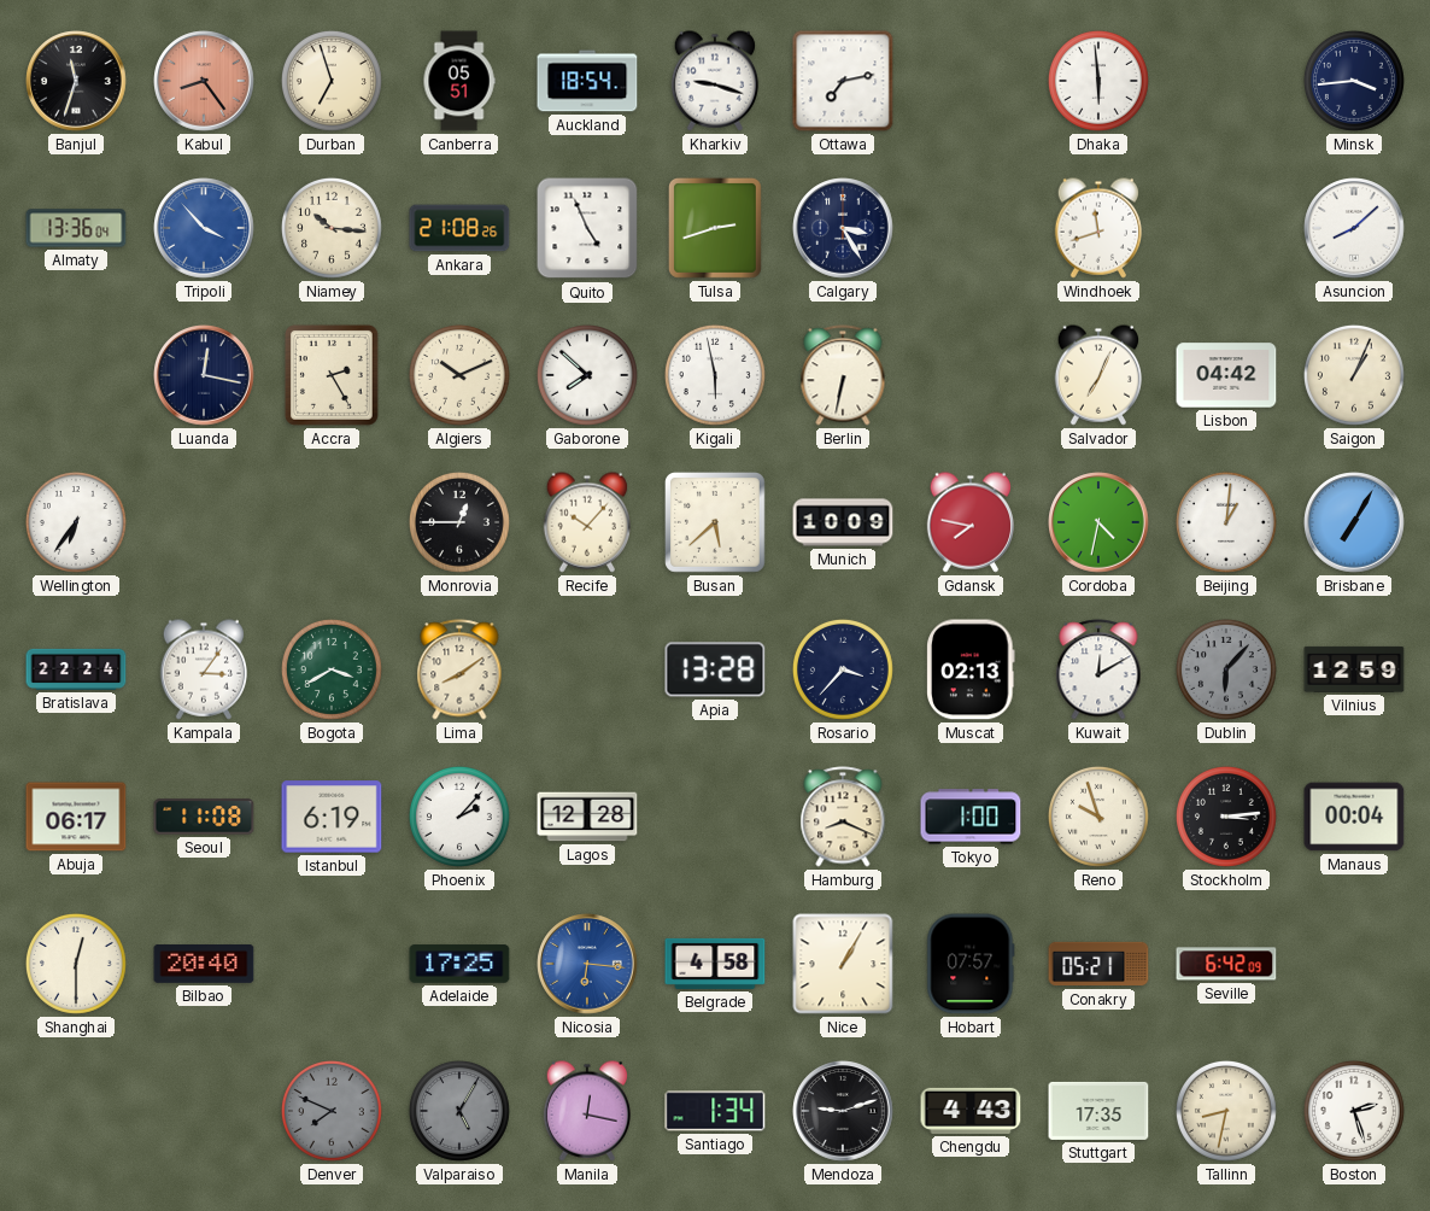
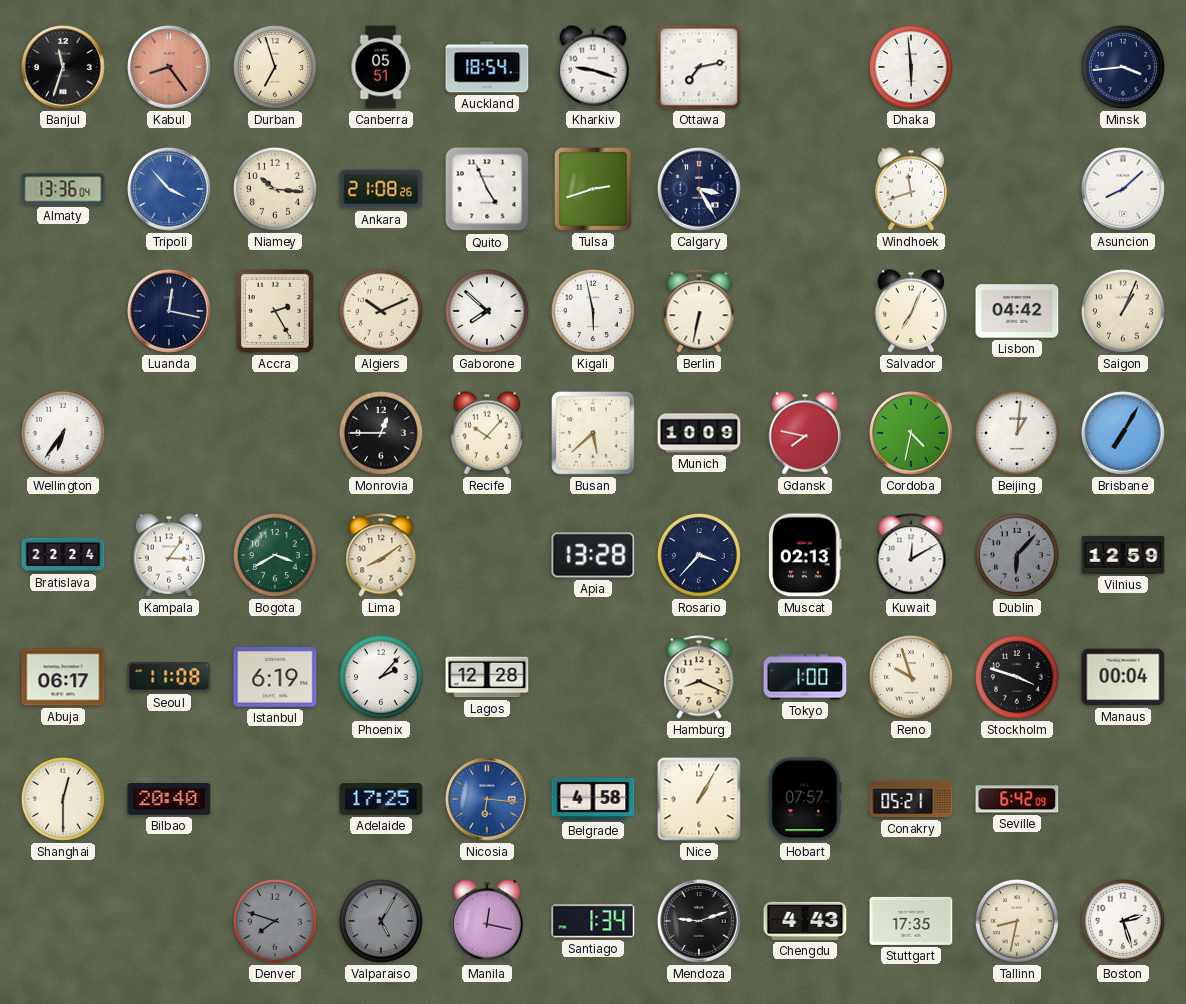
Stockholm: 3:14 -> 3:48 (1017, 677)
Denver: 7:49 -> 7:48 (275, 921)
